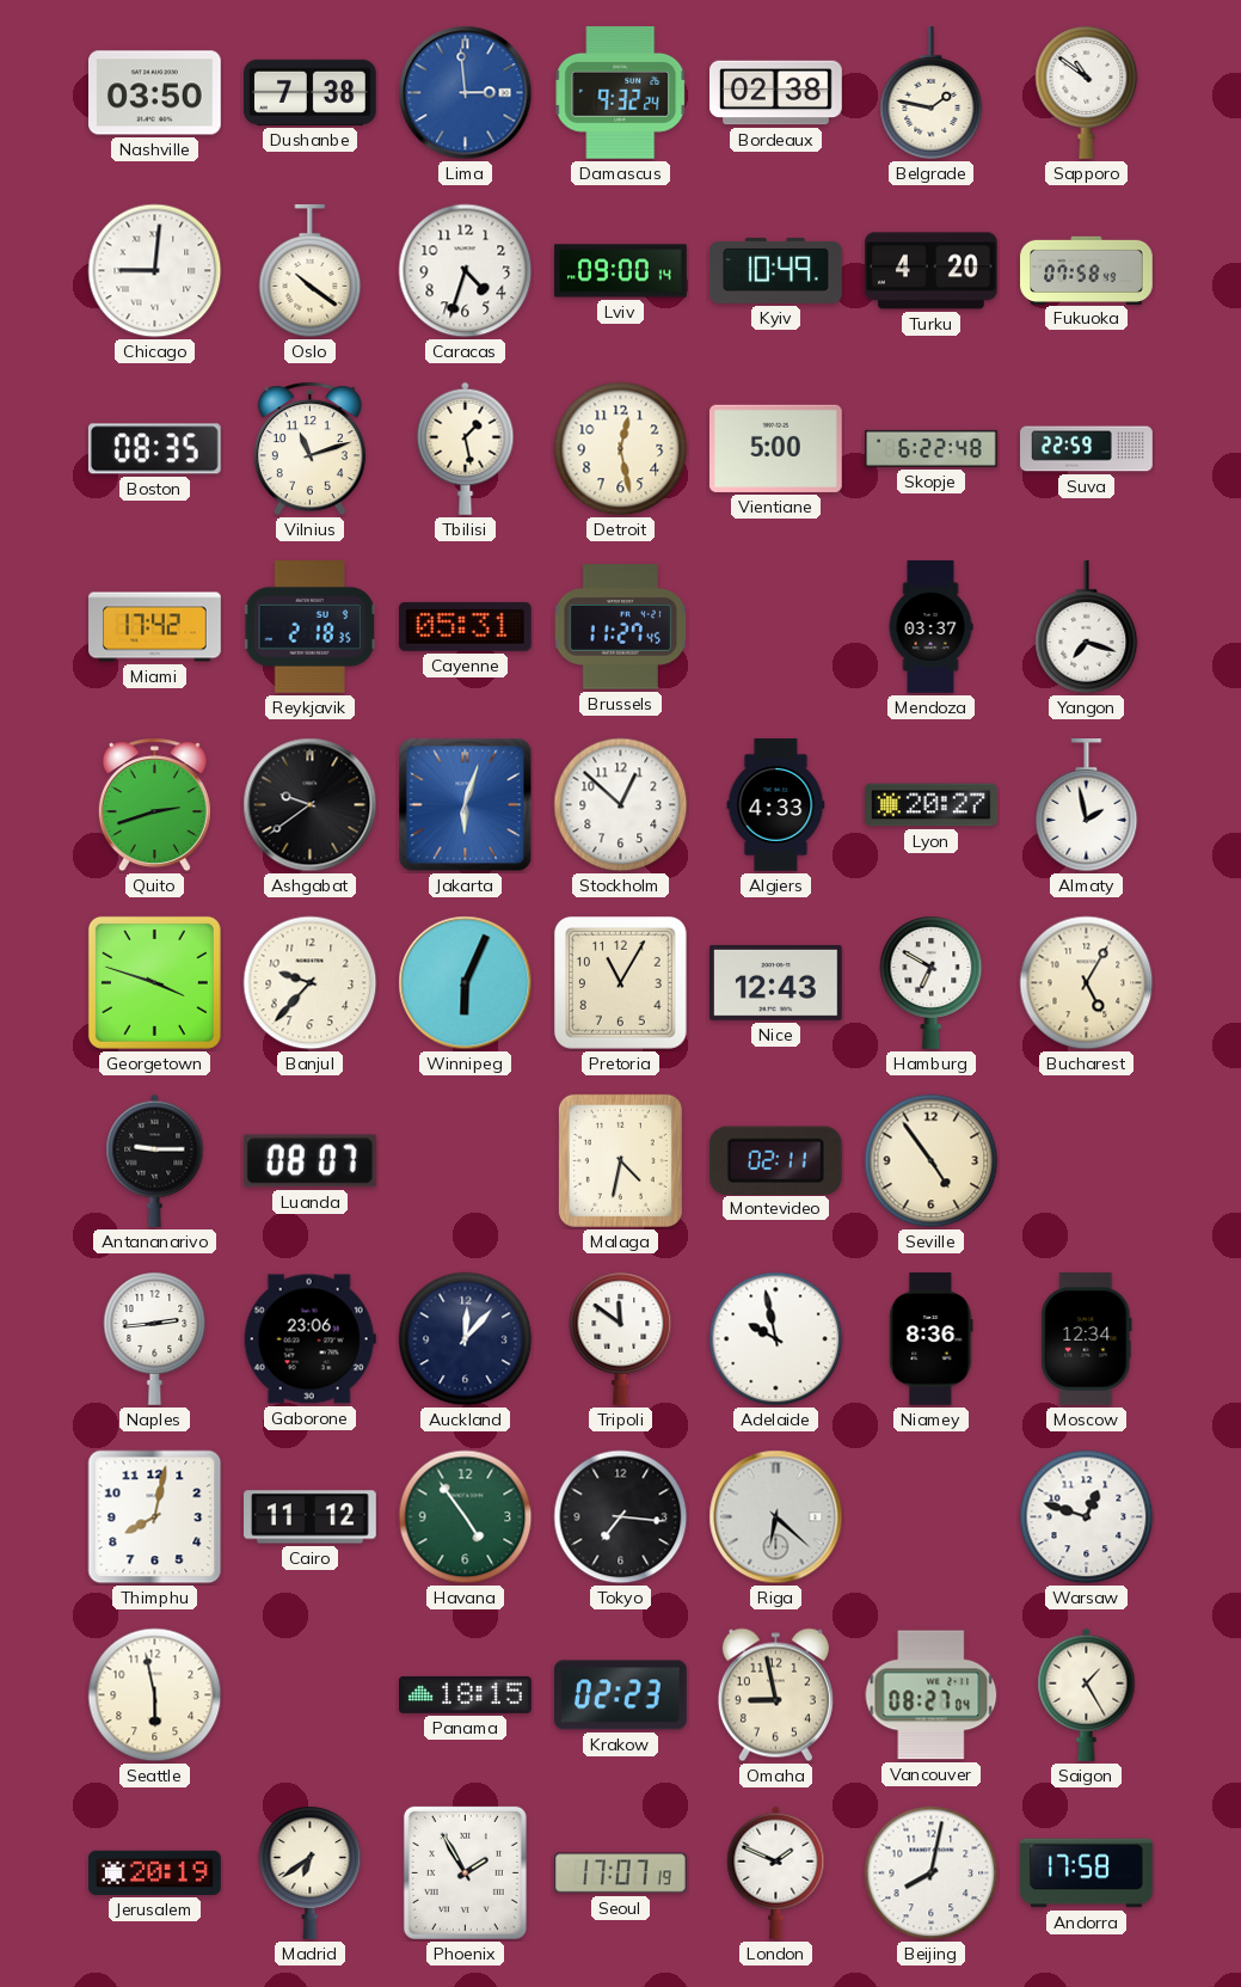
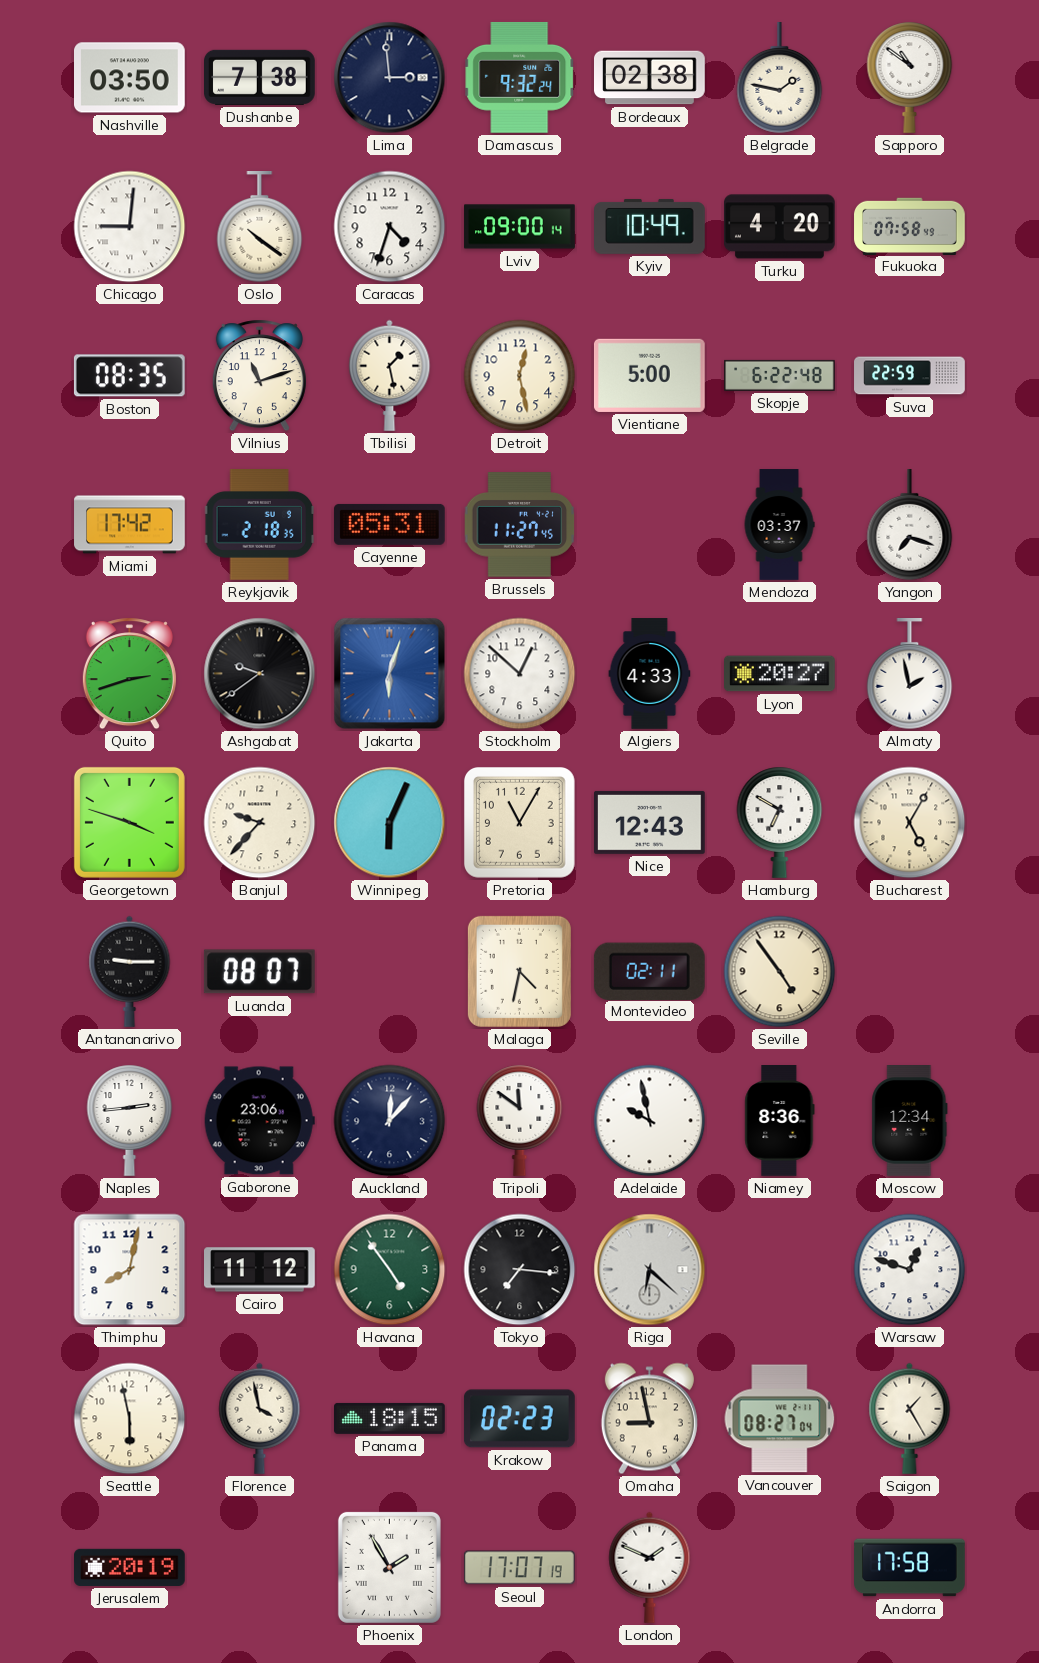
Lima dial: blue -> navy (390, 78)
Florence: none -> 3:58 (260, 1418)
Madrid: 6:39 -> none (311, 1872)
Beijing: 8:02 -> none (932, 1873)
